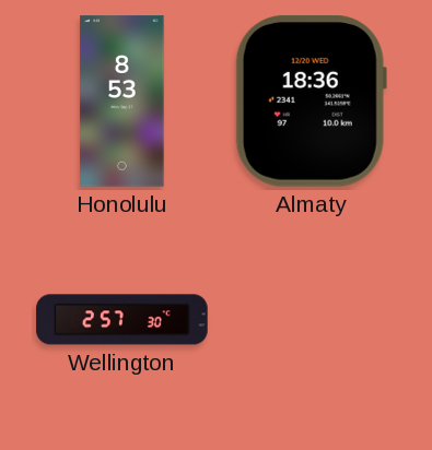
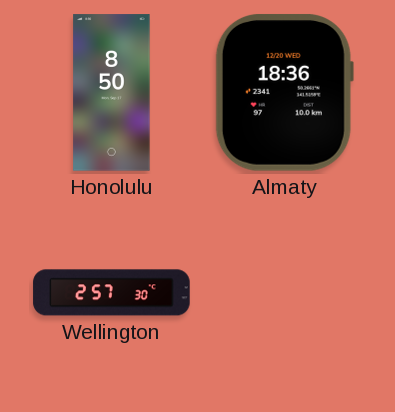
Honolulu: 8:53 -> 8:50 (112, 93)
